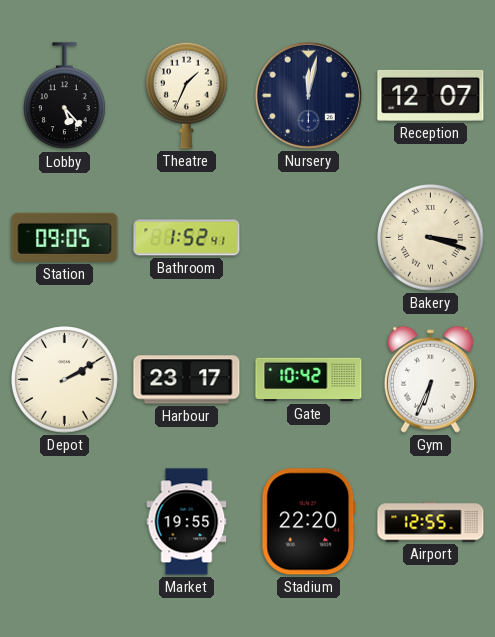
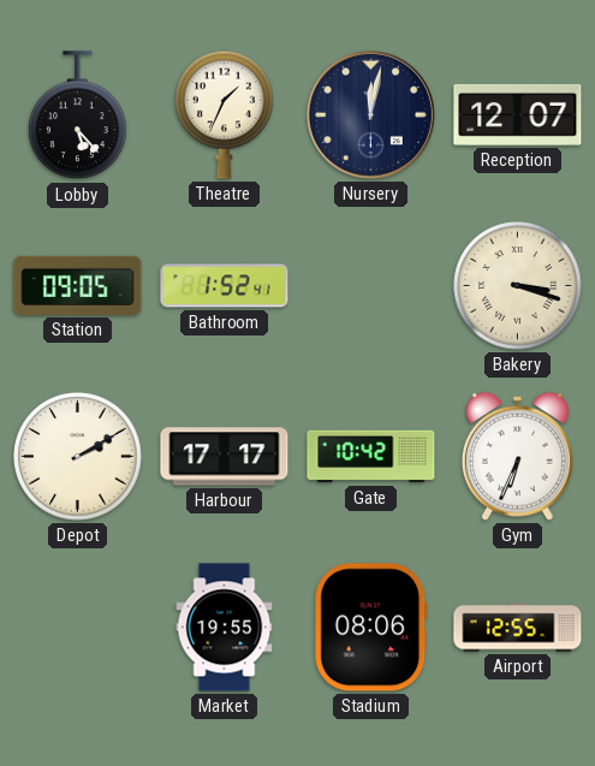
Harbour: 23:17 -> 17:17 (225, 457)
Stadium: 22:20 -> 08:06 (371, 628)
